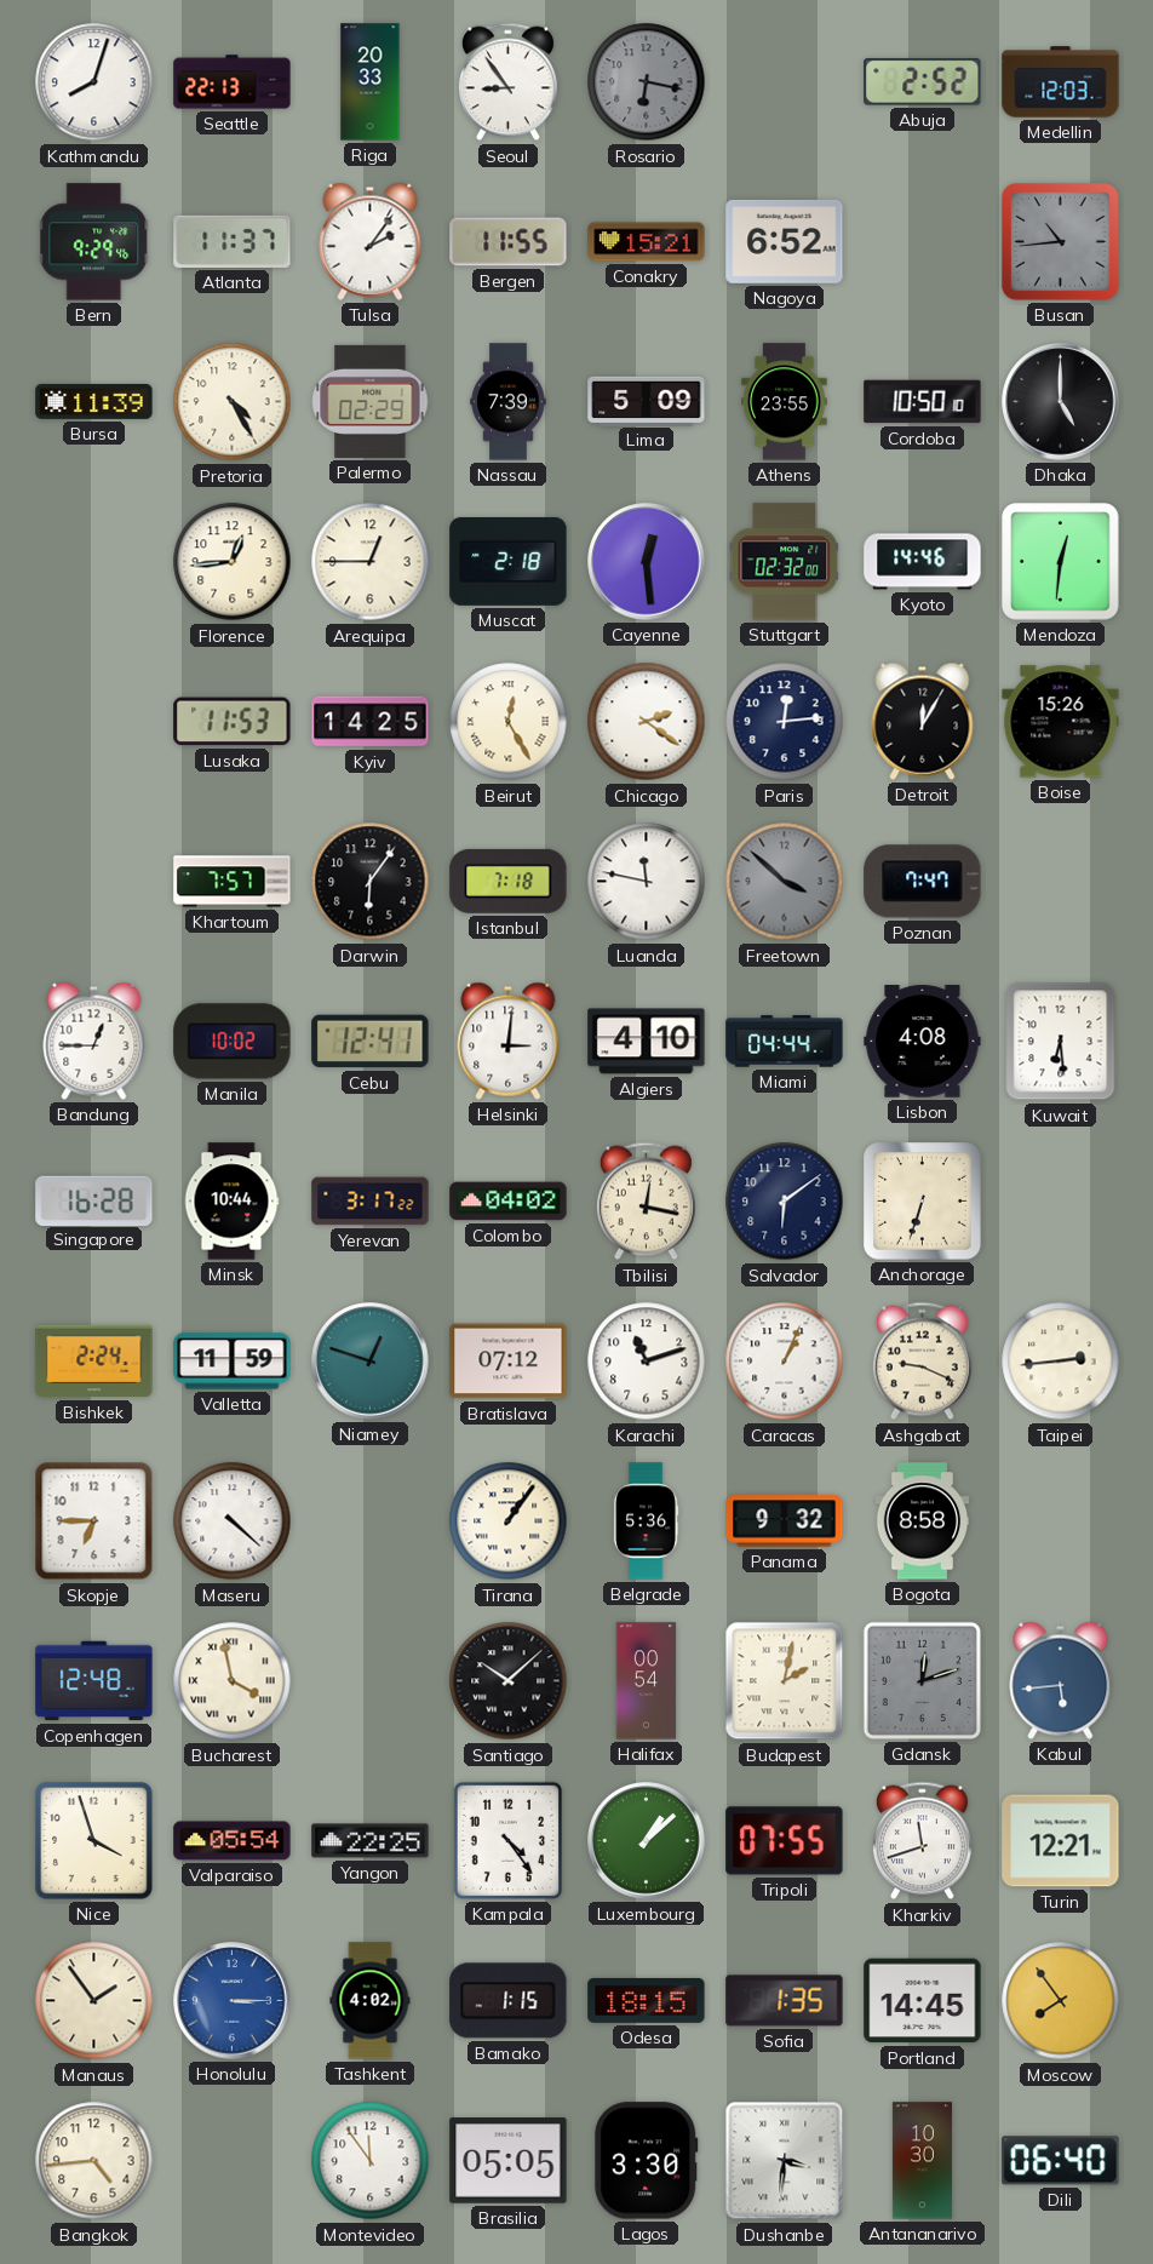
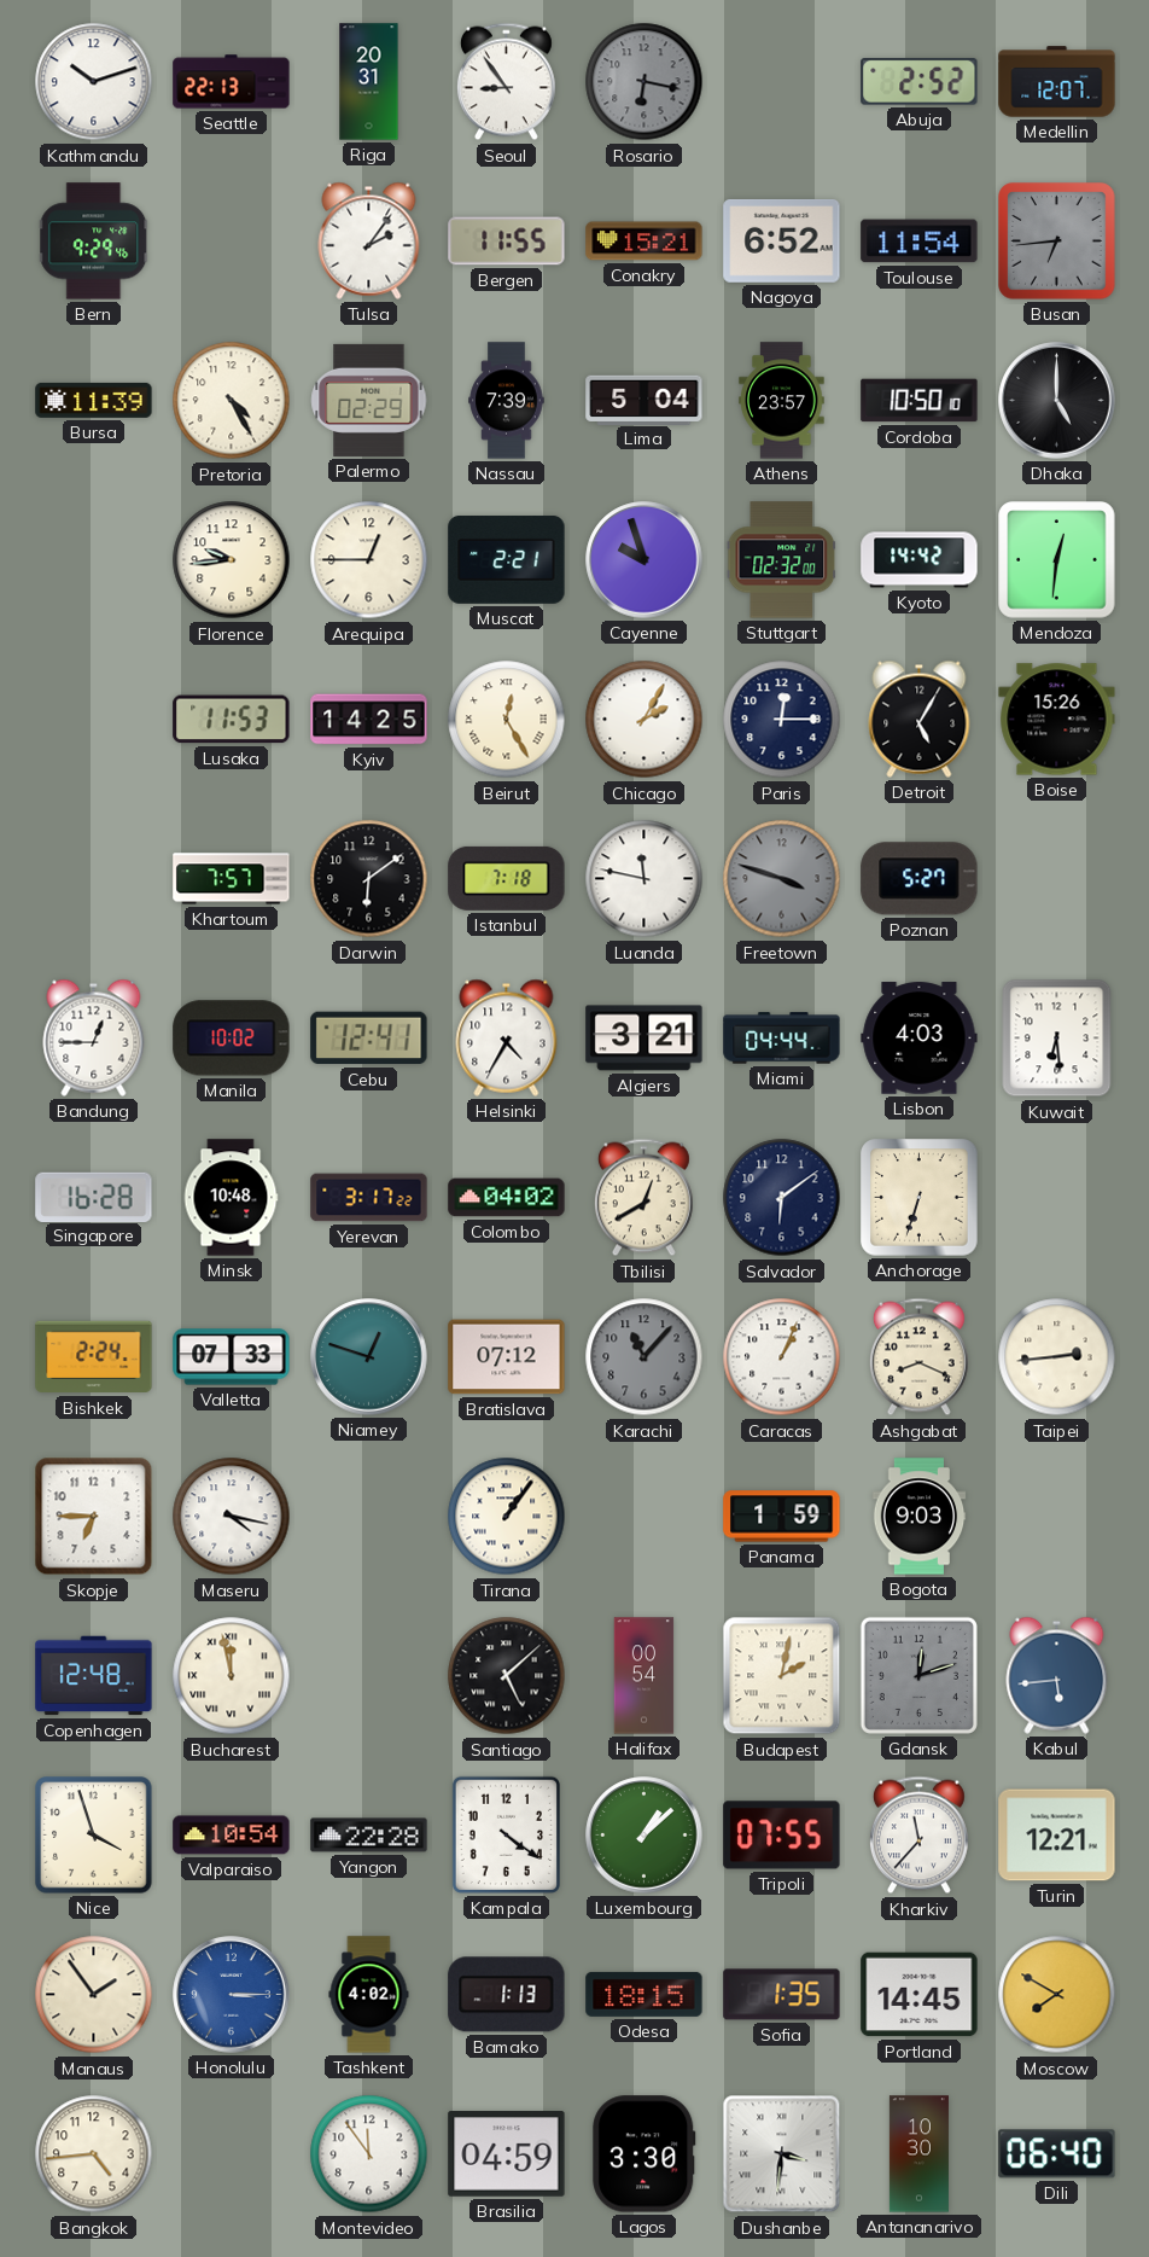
Kathmandu: 8:03 -> 10:12 (94, 82)
Riga: 20:33 -> 20:31 (369, 82)
Medellin: 12:03 -> 12:07 (1057, 82)
Atlanta: 11:37 -> none (233, 241)
Toulouse: none -> 11:54 (920, 242)
Busan: 10:44 -> 6:44 (1057, 242)
Lima: 5:09 -> 5:04 (645, 400)
Athens: 23:55 -> 23:57 (782, 401)
Florence: 12:44 -> 9:44 (232, 560)
Muscat: 2:18 -> 2:21 (507, 559)
Cayenne: 12:29 -> 9:57 (645, 560)
Kyoto: 14:46 -> 14:42 (920, 560)
Chicago: 2:21 -> 2:05 (645, 720)
Paris: 12:14 -> 12:15 (782, 720)
Detroit: 12:05 -> 5:05 (920, 719)
Darwin: 6:06 -> 6:09 (369, 879)
Freetown: 3:52 -> 3:48 (782, 879)
Poznan: 7:47 -> 5:27 (920, 879)
Helsinki: 3:01 -> 4:35 (507, 1037)
Algiers: 4:10 -> 3:21 (645, 1039)
Lisbon: 4:08 -> 4:03 (920, 1039)
Minsk: 10:44 -> 10:48 (231, 1198)
Tbilisi: 12:17 -> 12:40 (643, 1198)
Valletta: 11:59 -> 07:33 (232, 1357)
Karachi: 11:12 -> 11:07 (645, 1357)
Karachi dial: white -> grey (645, 1357)
Ashgabat: 9:19 -> 8:19 (918, 1357)
Maseru: 4:22 -> 4:17 (232, 1517)
Belgrade: 5:36 -> none (646, 1521)
Panama: 9:32 -> 1:59 (782, 1517)
Bogota: 8:58 -> 9:03 (920, 1517)
Bucharest: 3:58 -> 11:58 (232, 1676)
Santiago: 10:08 -> 5:08 (507, 1676)
Valparaiso: 05:54 -> 10:54 (232, 1836)
Yangon: 22:25 -> 22:28 (369, 1836)
Kampala: 4:24 -> 4:21 (506, 1834)
Kharkiv: 11:42 -> 11:37 (918, 1836)
Bamako: 1:15 -> 1:13 (507, 1995)
Moscow: 7:54 -> 7:50 (1057, 1995)
Brasilia: 05:05 -> 04:59 (507, 2154)
